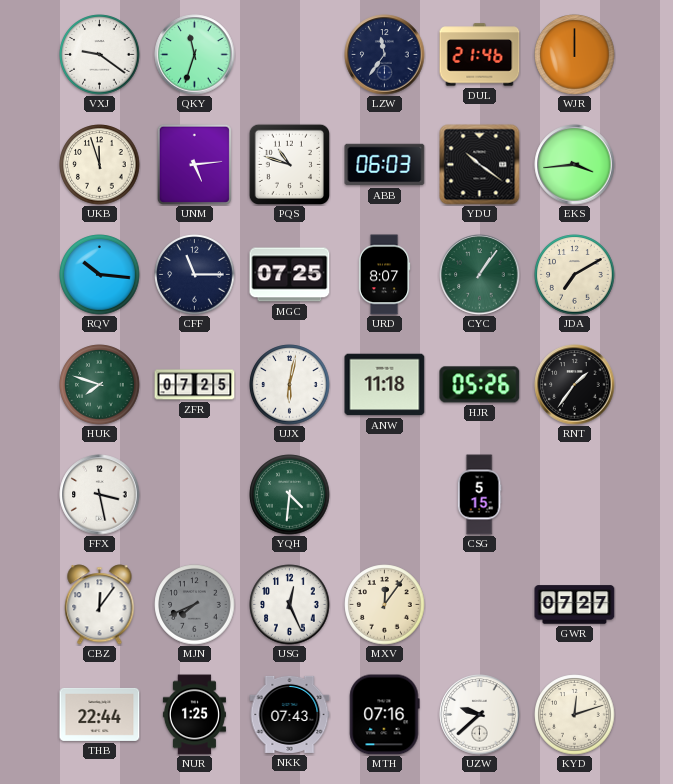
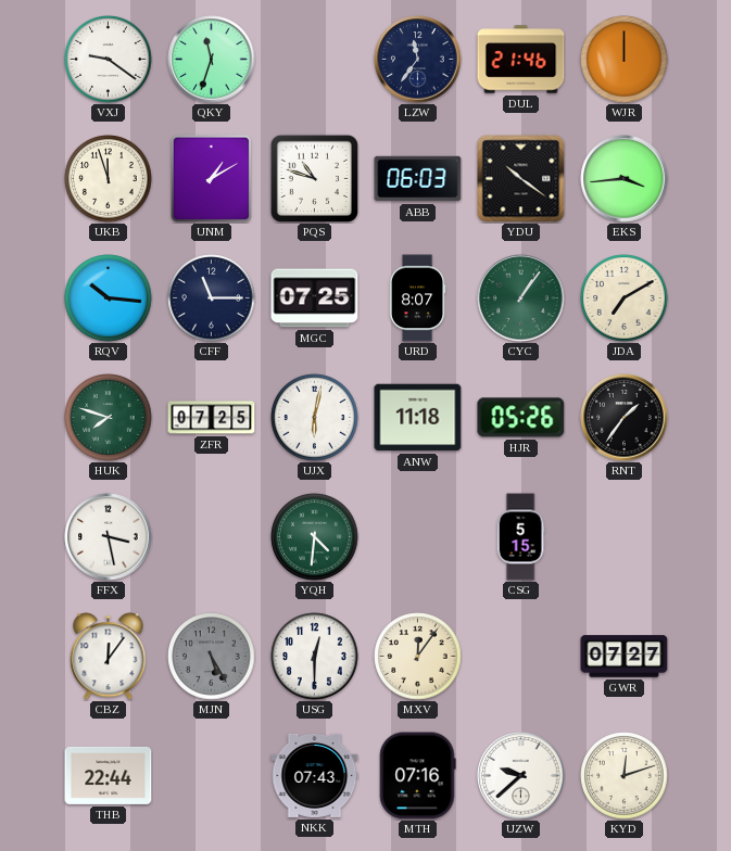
UNM: 5:14 -> 1:10 (211, 178)
MJN: 7:41 -> 5:25 (212, 657)
USG: 12:26 -> 12:30 (315, 657)
NUR: 1:25 -> none (194, 715)
